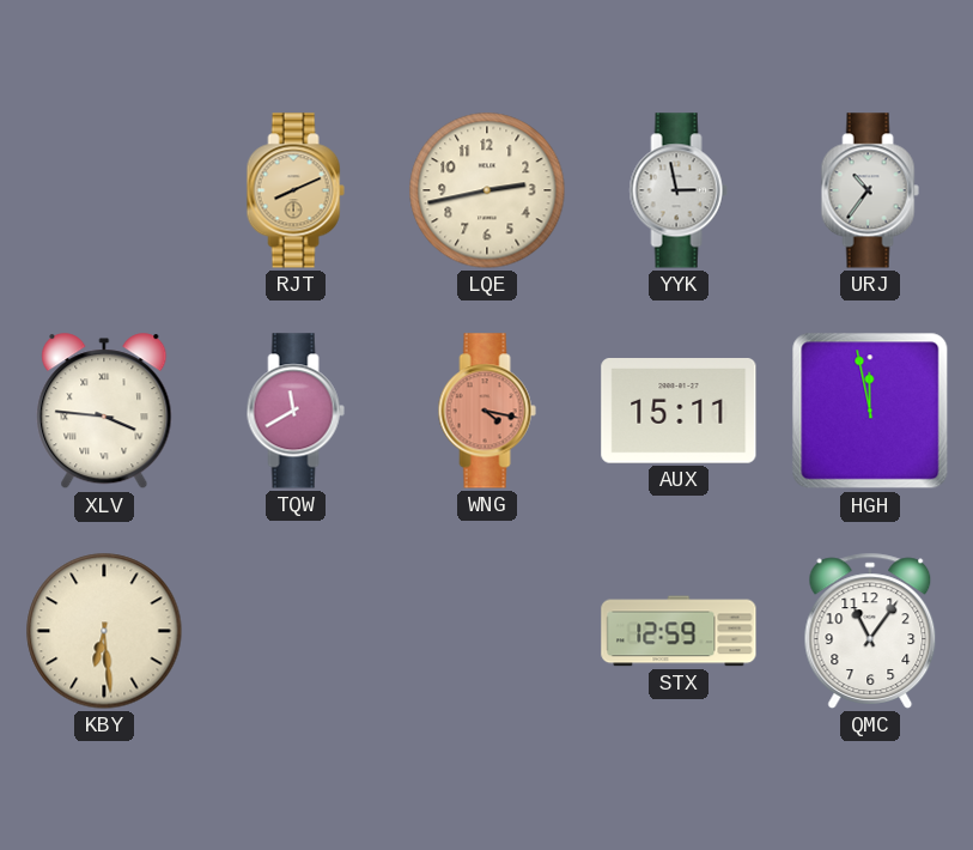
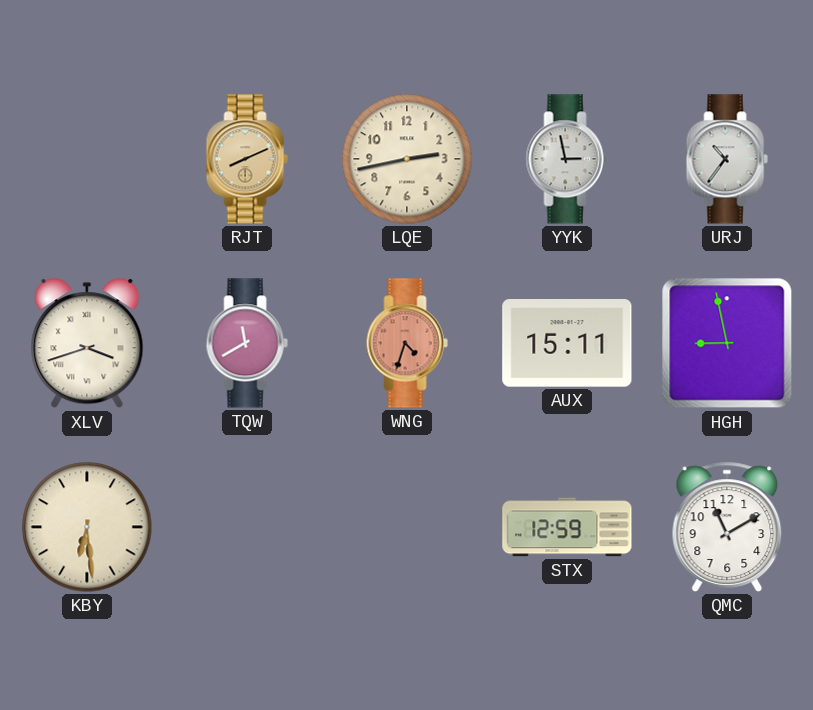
XLV: 3:46 -> 3:42 (87, 344)
WNG: 4:17 -> 4:33 (407, 343)
HGH: 11:58 -> 8:58 (727, 343)
QMC: 11:06 -> 11:10 (727, 527)
